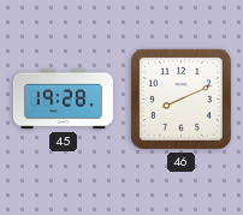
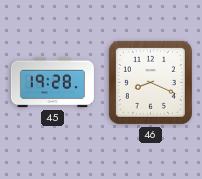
46: 8:11 -> 8:19 (150, 82)
